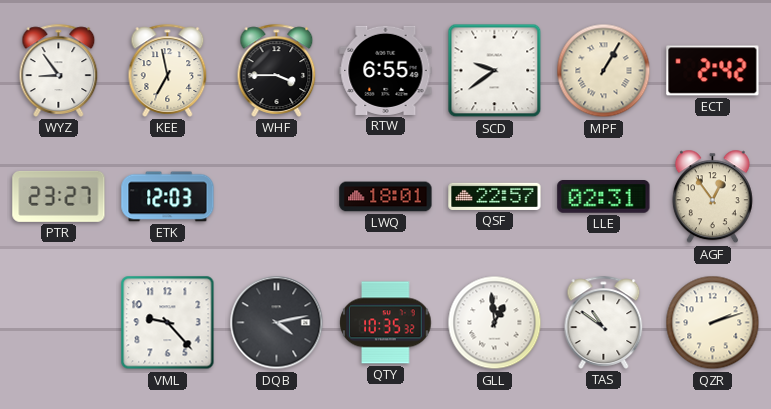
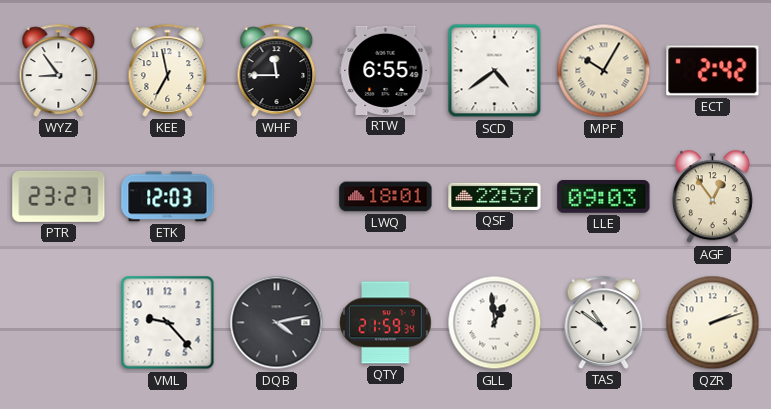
WHF: 3:45 -> 11:45 (277, 70)
SCD: 9:39 -> 4:39 (495, 71)
MPF: 1:05 -> 10:05 (604, 71)
LLE: 02:31 -> 09:03 (604, 197)
QTY: 10:35 -> 21:59 (386, 323)
